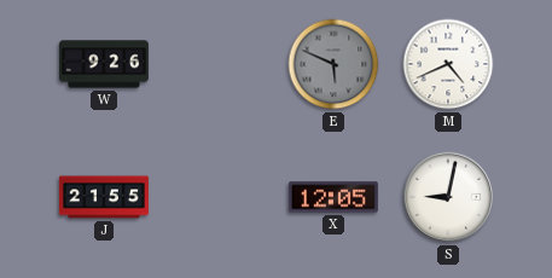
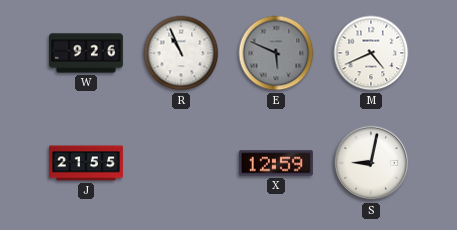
R: none -> 10:56 (181, 53)
X: 12:05 -> 12:59 (276, 163)
